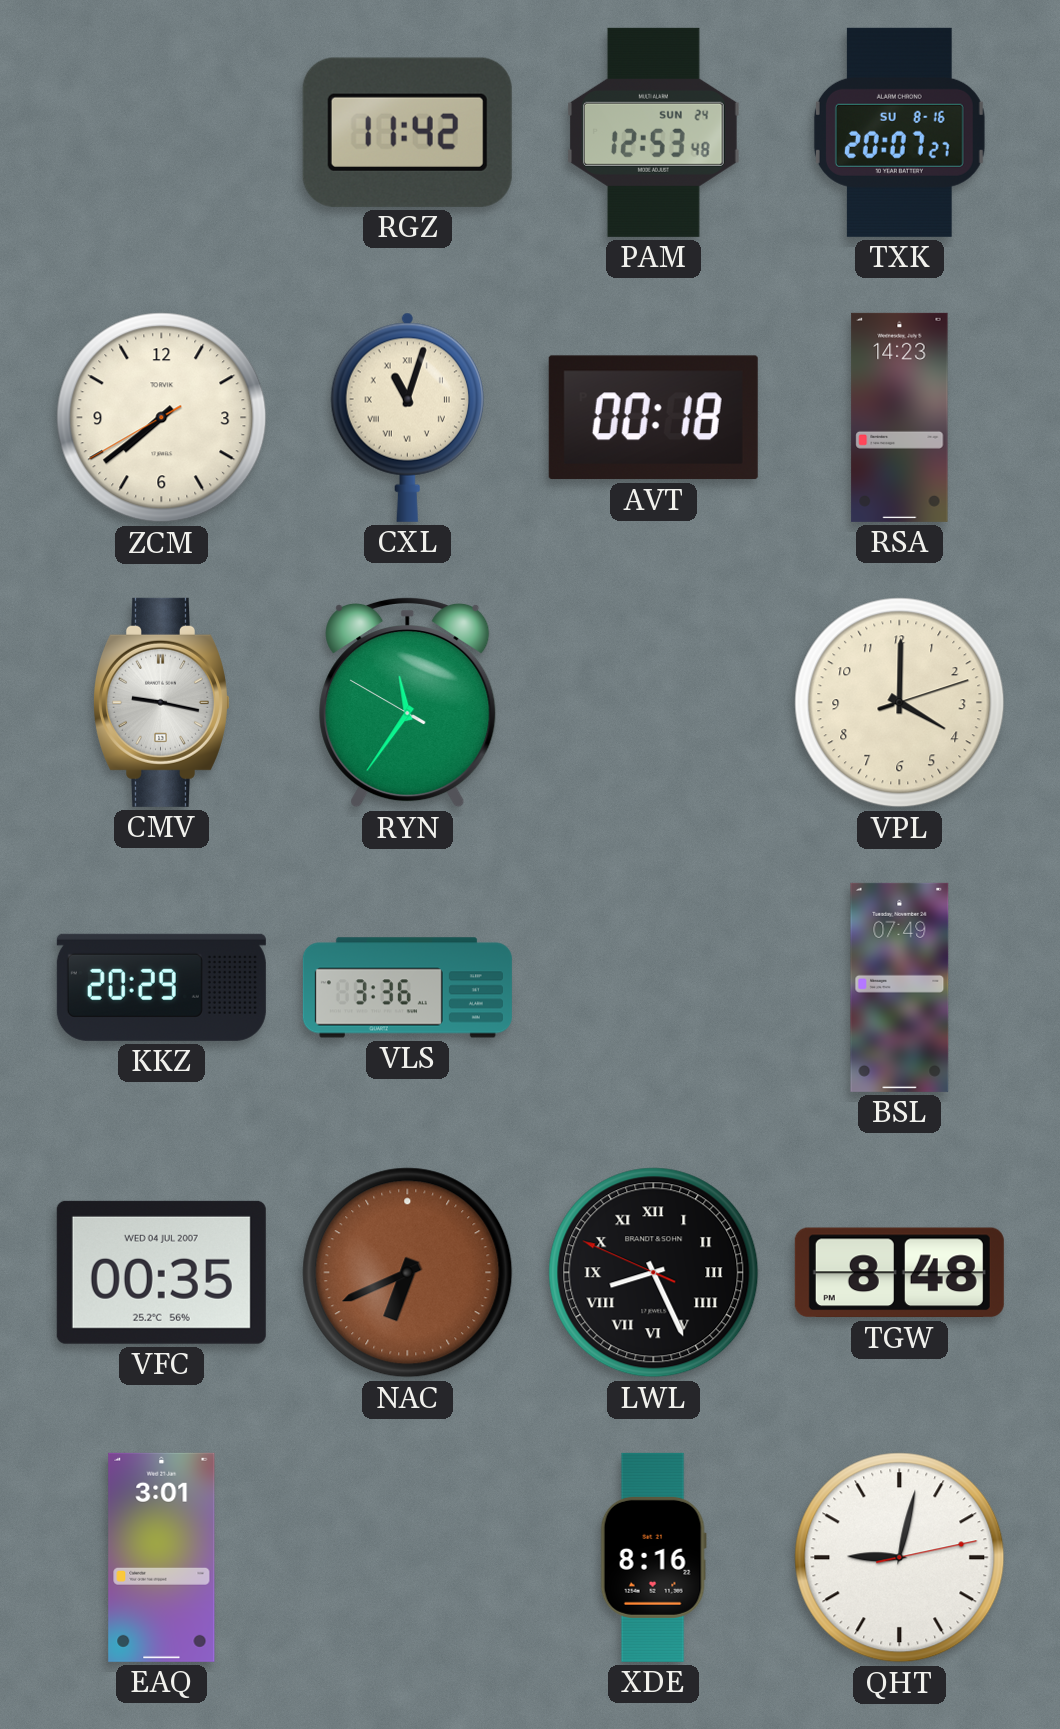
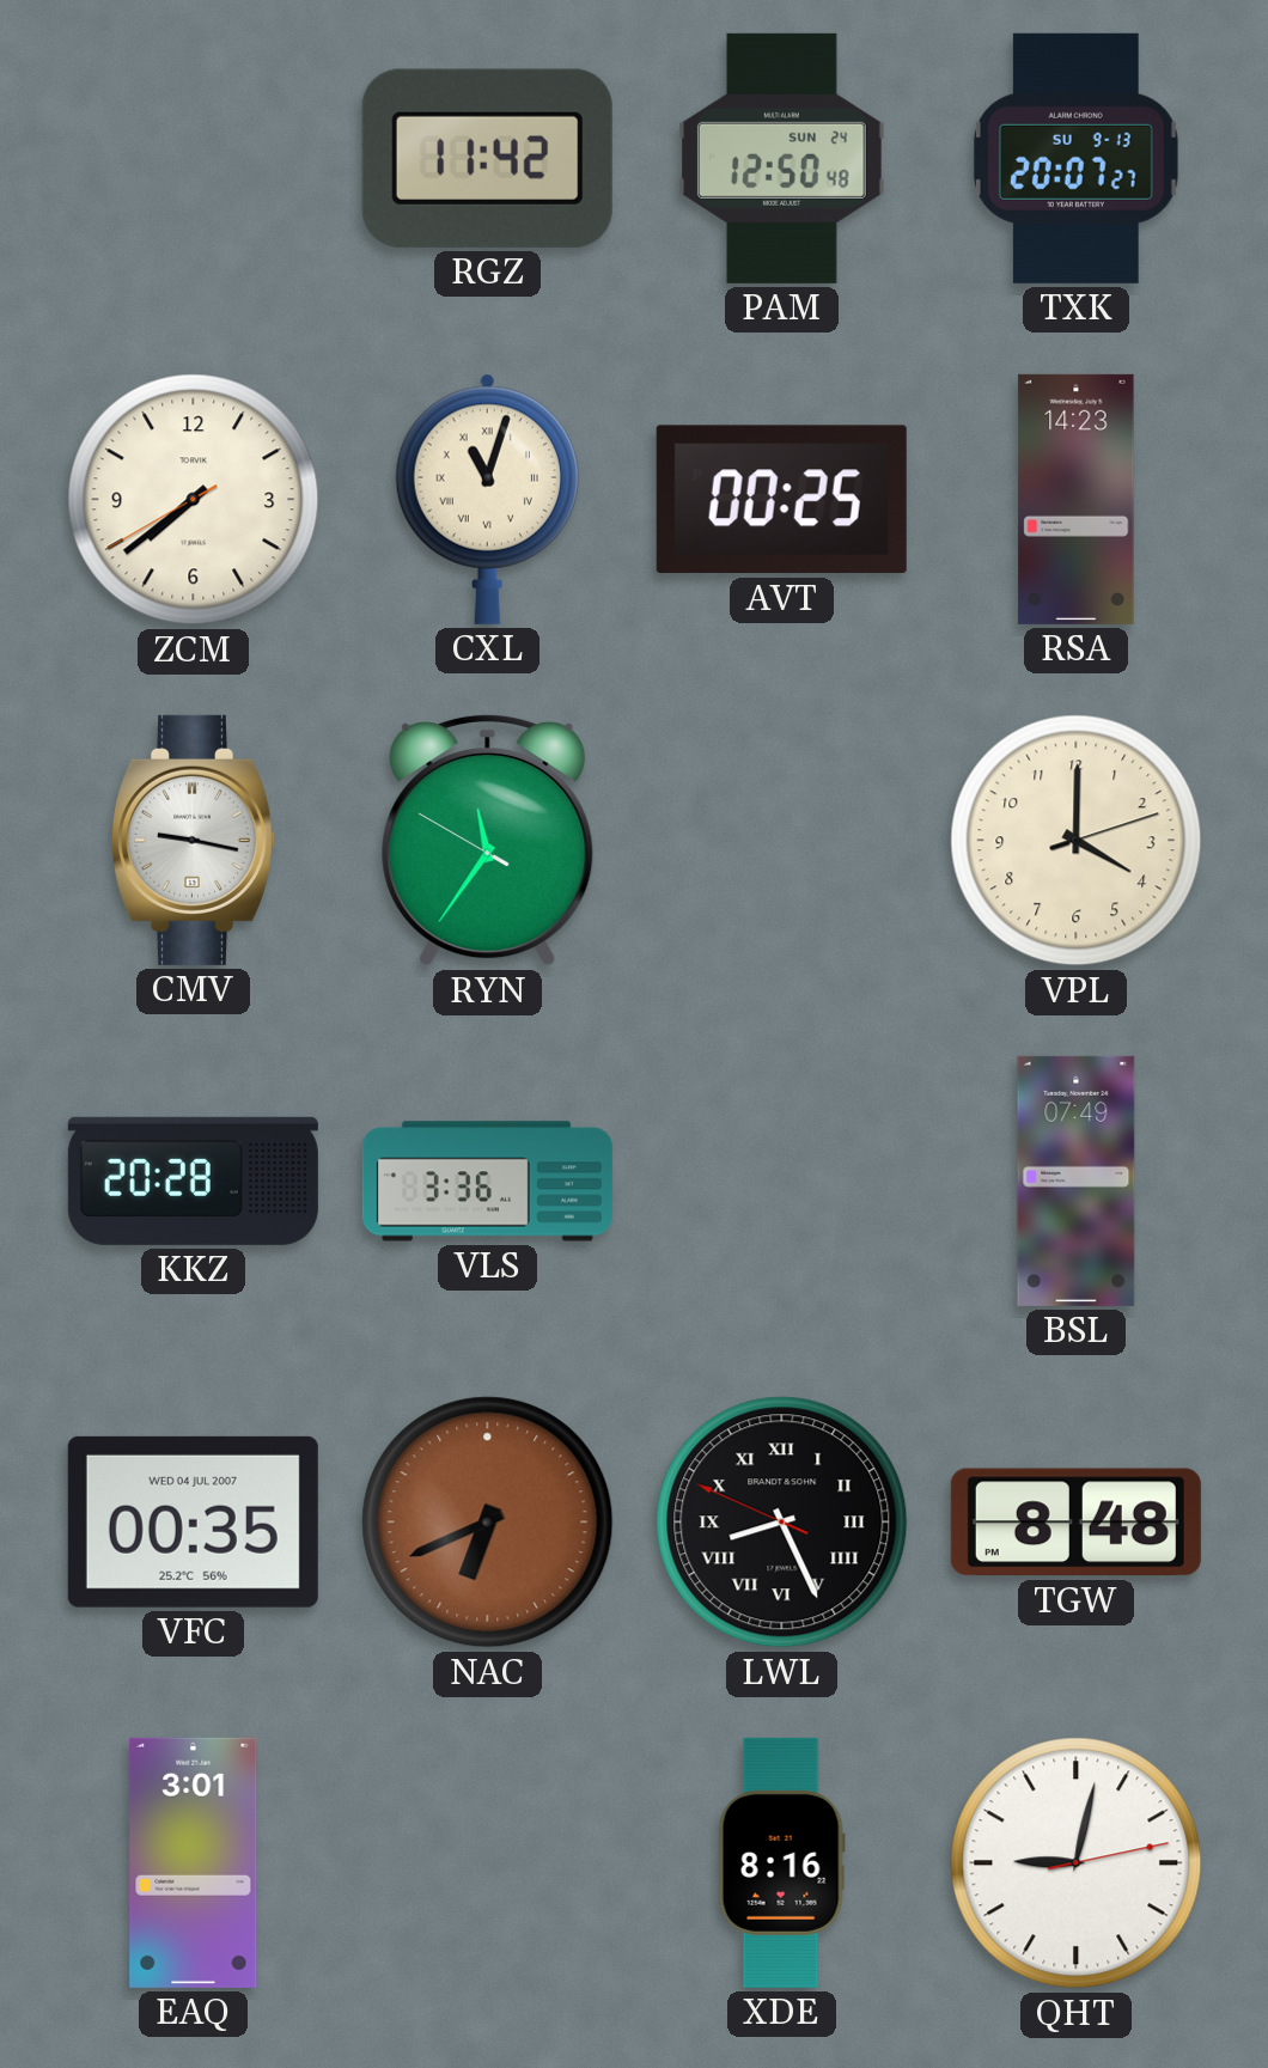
PAM: 12:53 -> 12:50 (782, 158)
TXK date: SU 8-16 -> SU 9-13 (1075, 158)
AVT: 00:18 -> 00:25 (781, 500)
KKZ: 20:29 -> 20:28 (193, 1181)
